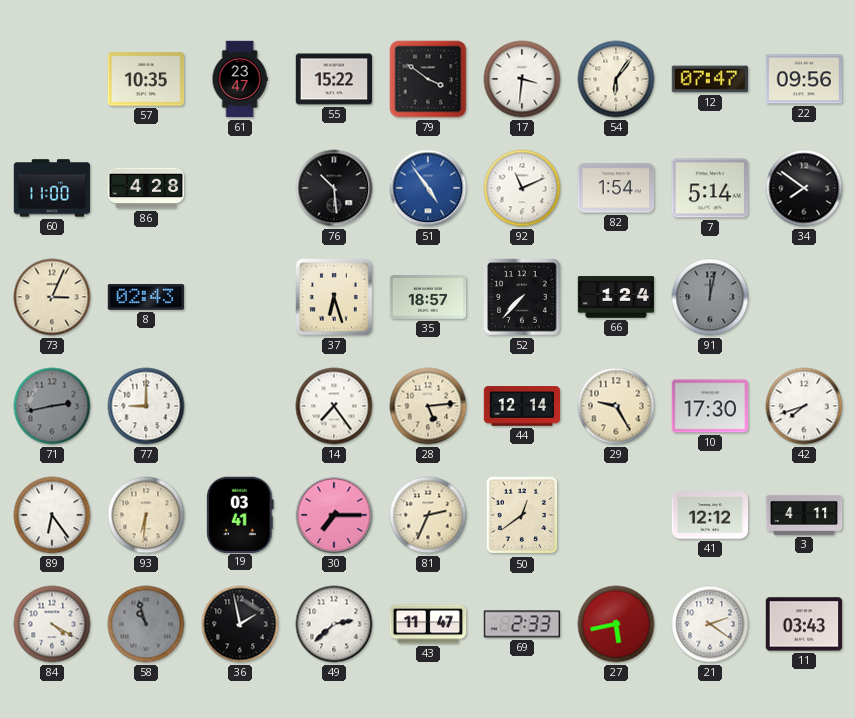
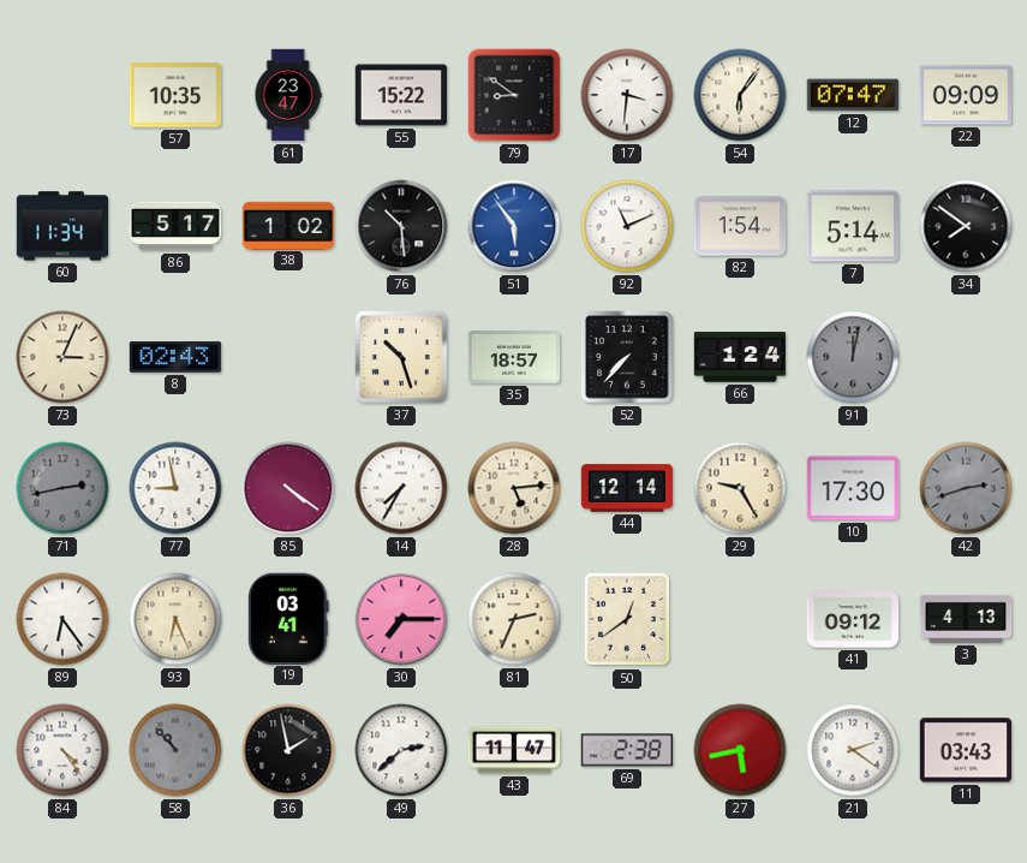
79: 3:51 -> 8:51 (514, 95)
22: 09:56 -> 09:09 (966, 95)
60: 11:00 -> 11:34 (62, 226)
86: 4:28 -> 5:17 (175, 226)
38: none -> 1:02 (288, 225)
51: 4:54 -> 5:54 (514, 226)
37: 6:27 -> 10:27 (401, 357)
77: 9:00 -> 8:58 (175, 488)
85: none -> 4:21 (288, 488)
14: 7:24 -> 7:35 (401, 488)
42: 7:42 -> 2:42 (966, 488)
42 dial: white -> grey (966, 488)
93: 6:31 -> 6:26 (175, 619)
41: 12:12 -> 09:12 (853, 619)
3: 4:11 -> 4:13 (966, 619)
84: 4:20 -> 4:24 (62, 750)
58: 10:57 -> 10:53 (175, 750)
69: 2:33 -> 2:38 (627, 750)
